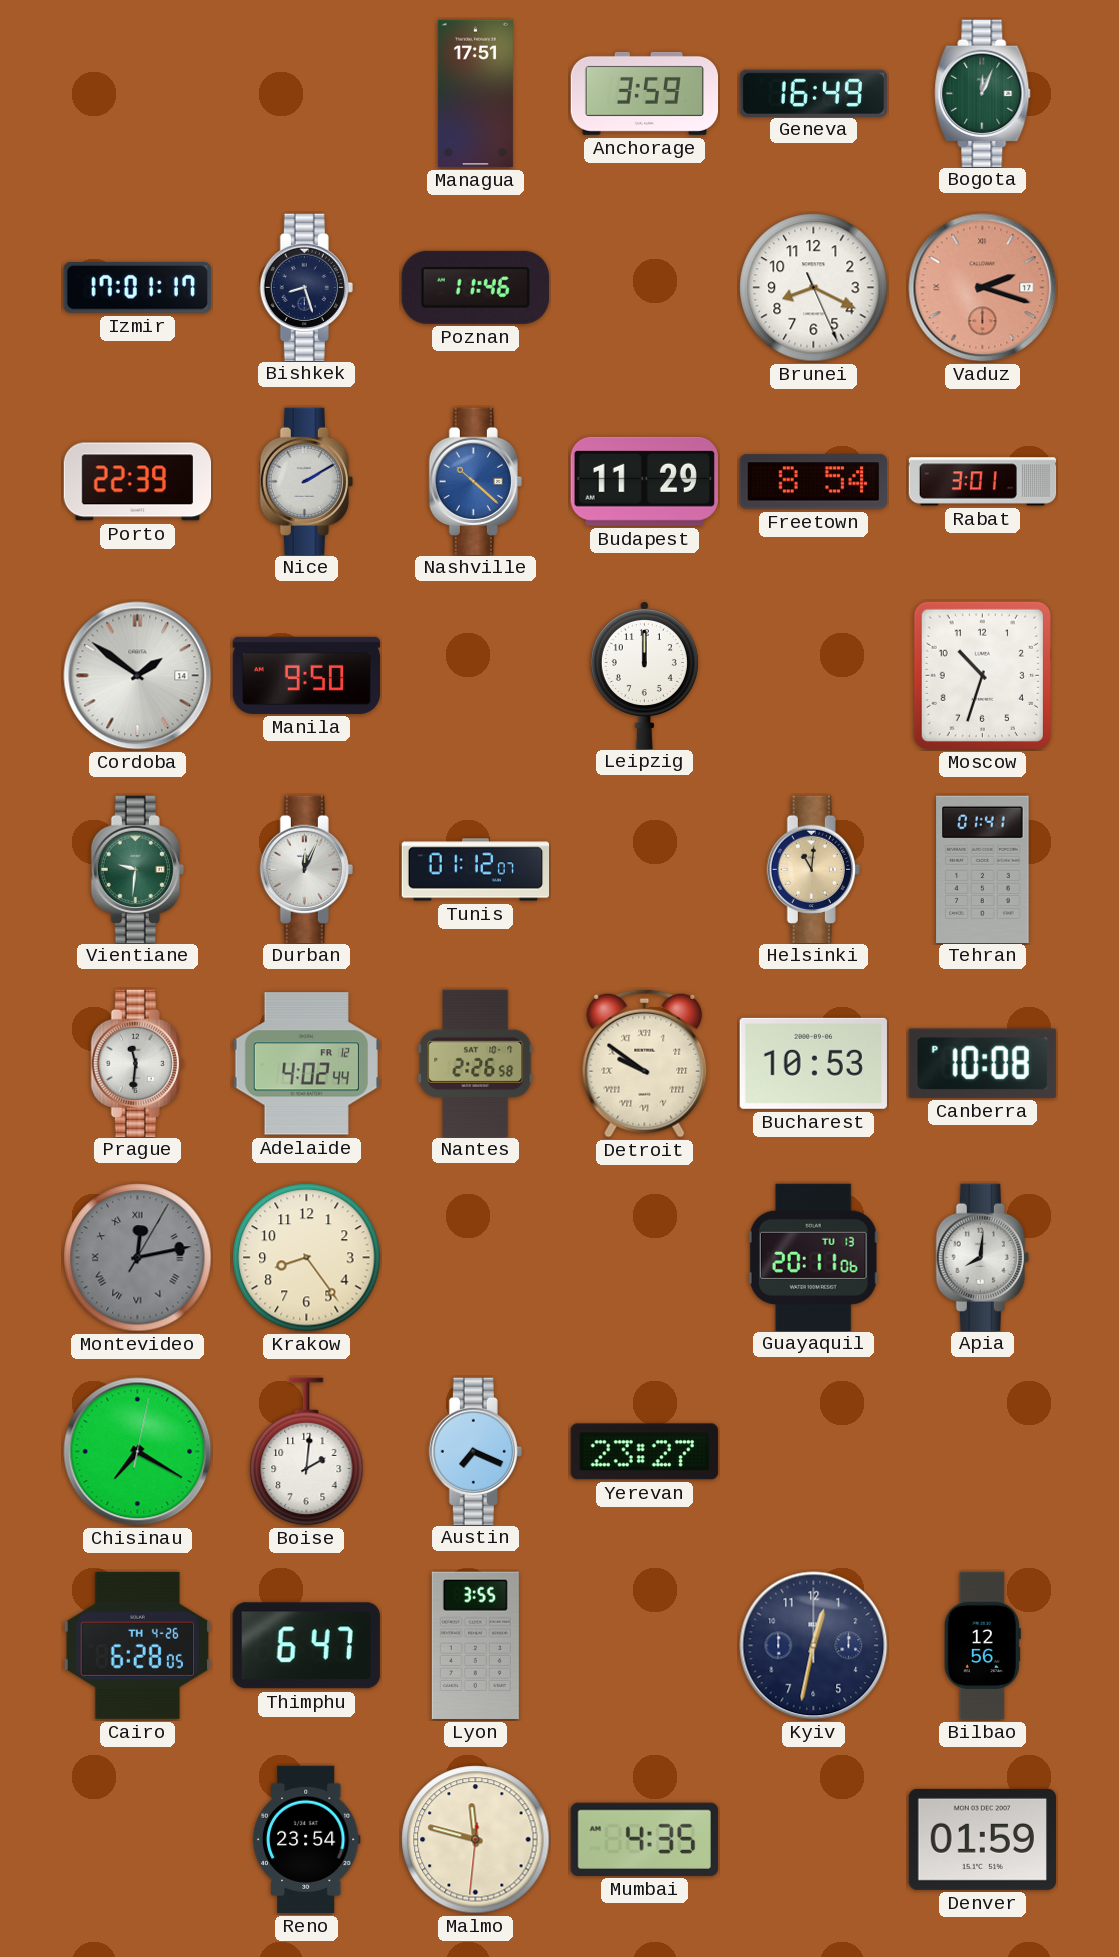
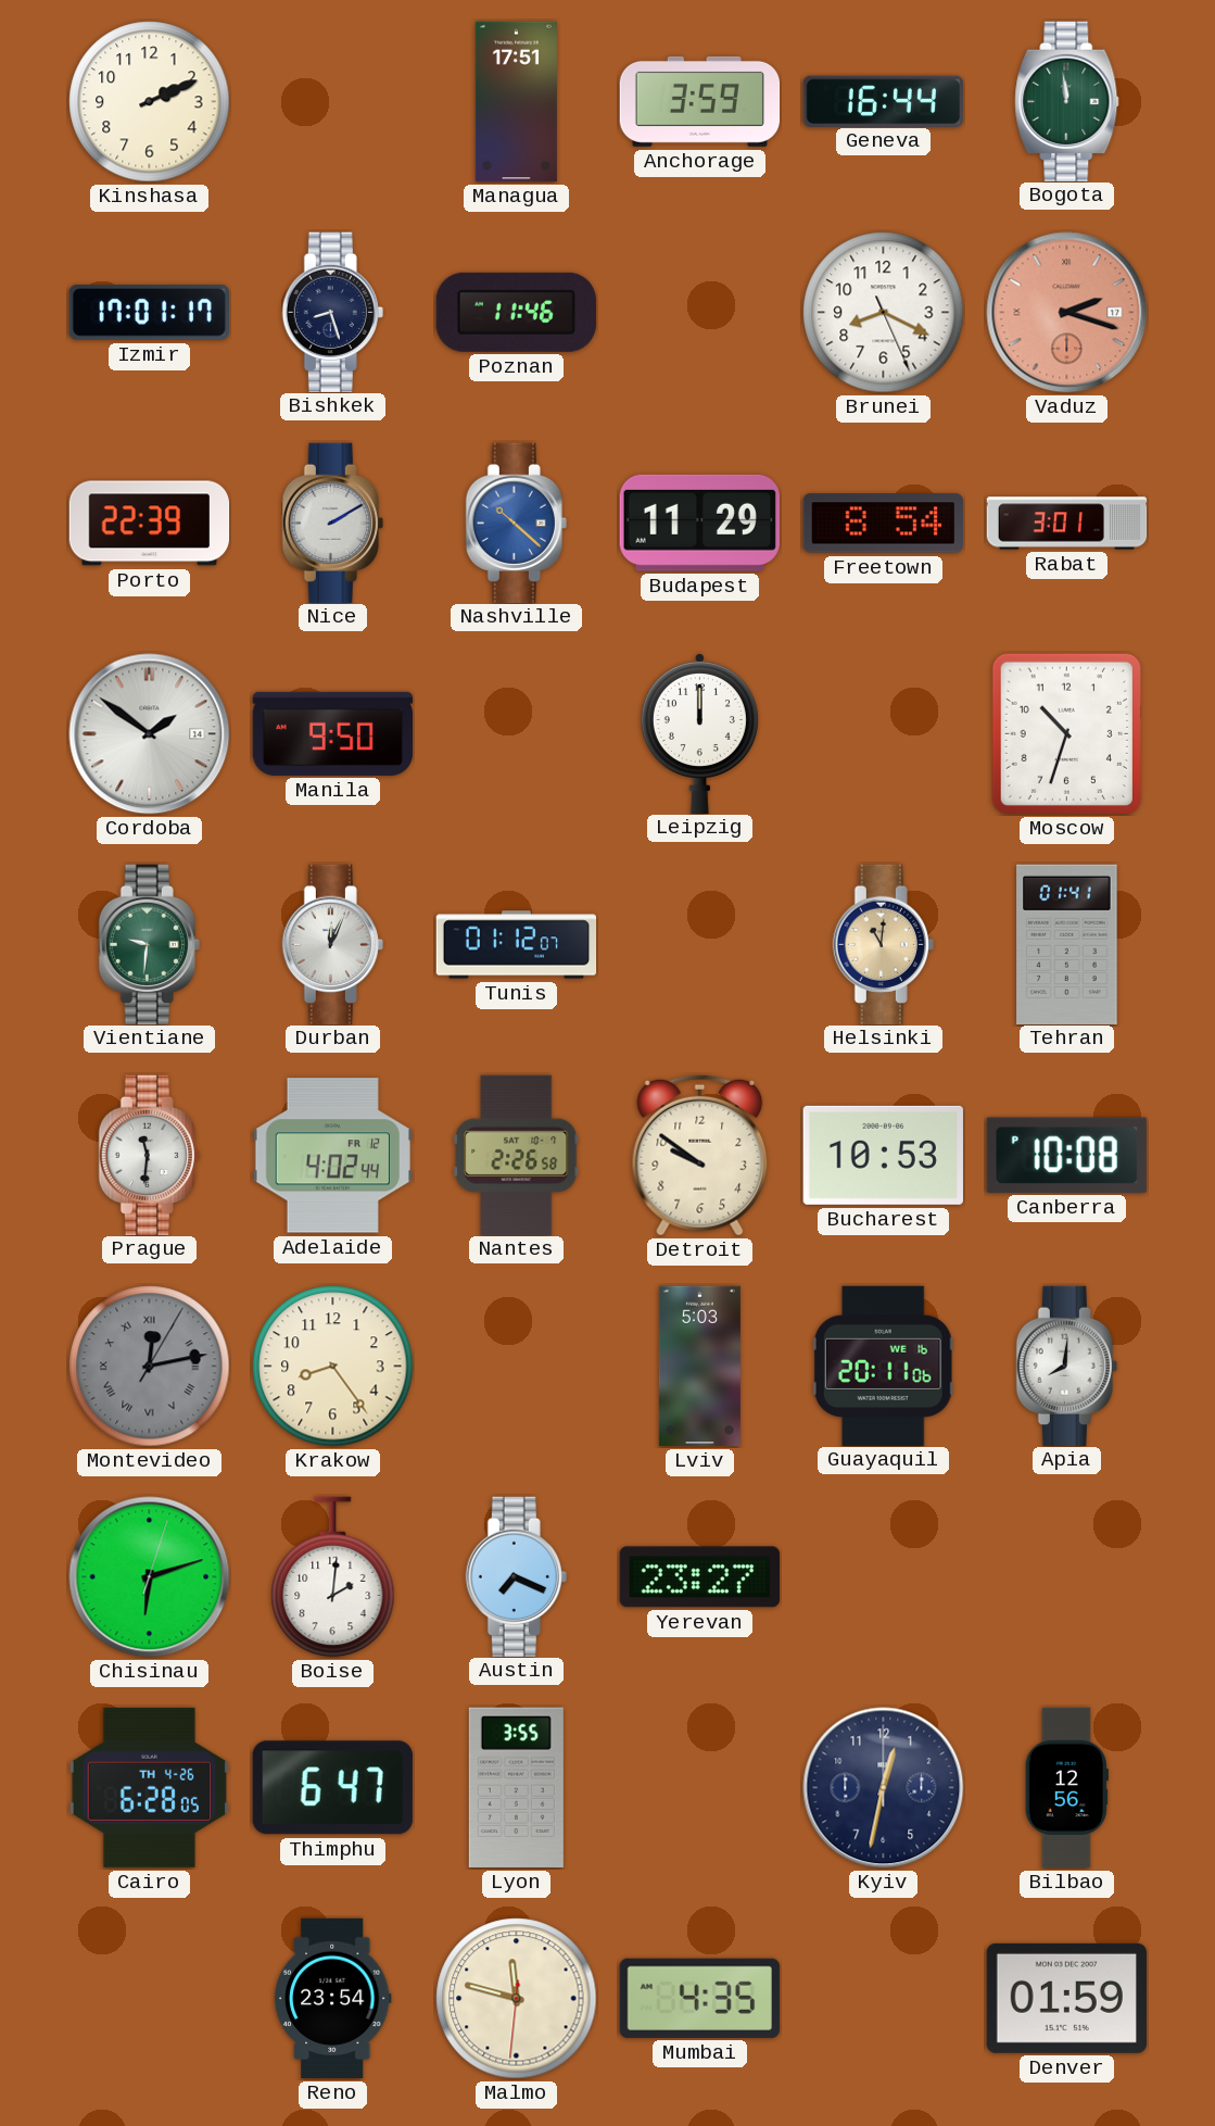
Kinshasa: none -> 2:11 (150, 102)
Geneva: 16:49 -> 16:44 (883, 101)
Bogota: 12:04 -> 11:59 (1067, 101)
Detroit numerals: Roman -> Arabic (700, 1155)
Lviv: none -> 5:03 (699, 1367)
Guayaquil date: TU 13 -> WE 16 (883, 1366)
Chisinau: 7:20 -> 6:12 (150, 1577)
